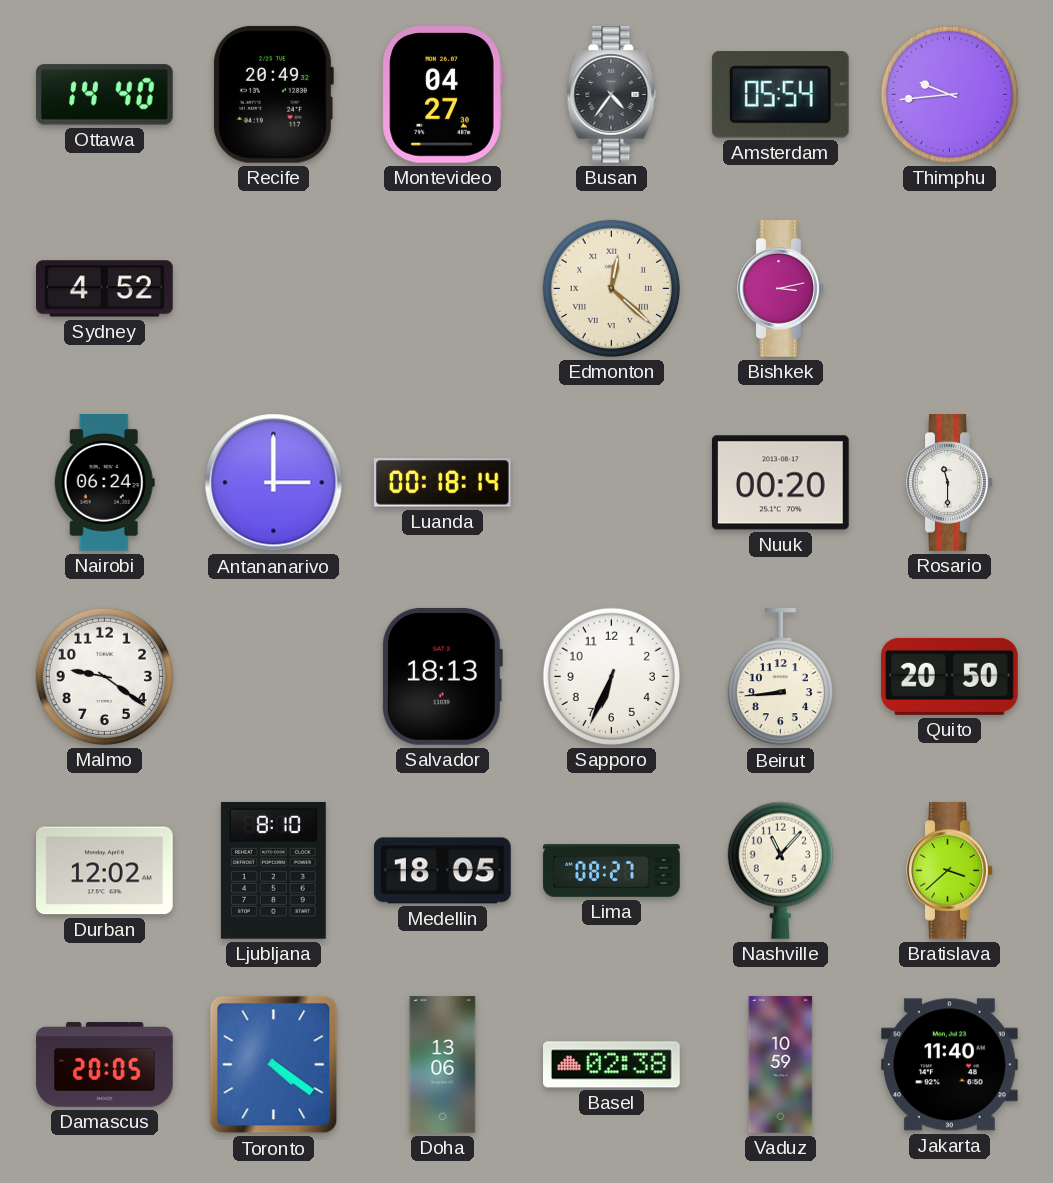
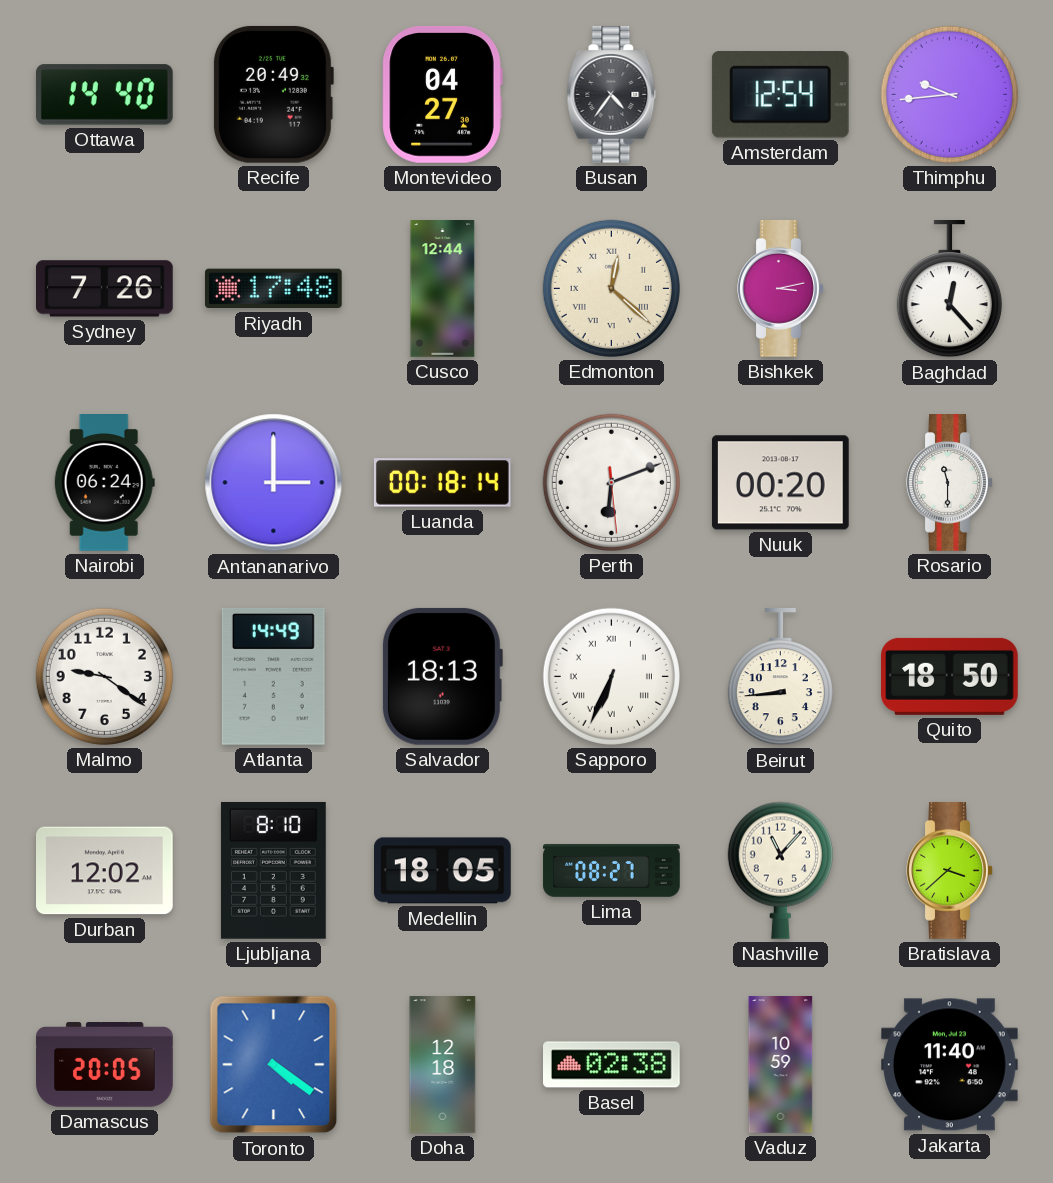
Amsterdam: 05:54 -> 12:54 (780, 95)
Sydney: 4:52 -> 7:26 (105, 289)
Riyadh: none -> 17:48 (273, 289)
Cusco: none -> 12:44 (443, 289)
Baghdad: none -> 12:23 (949, 290)
Perth: none -> 6:11 (611, 482)
Atlanta: none -> 14:49 (273, 676)
Sapporo numerals: Arabic -> Roman (611, 676)
Quito: 20:50 -> 18:50 (950, 676)
Doha: 13:06 -> 12:18 (443, 1065)
